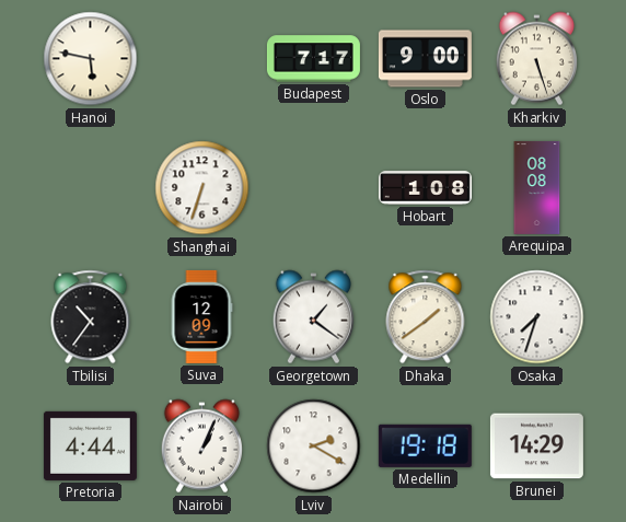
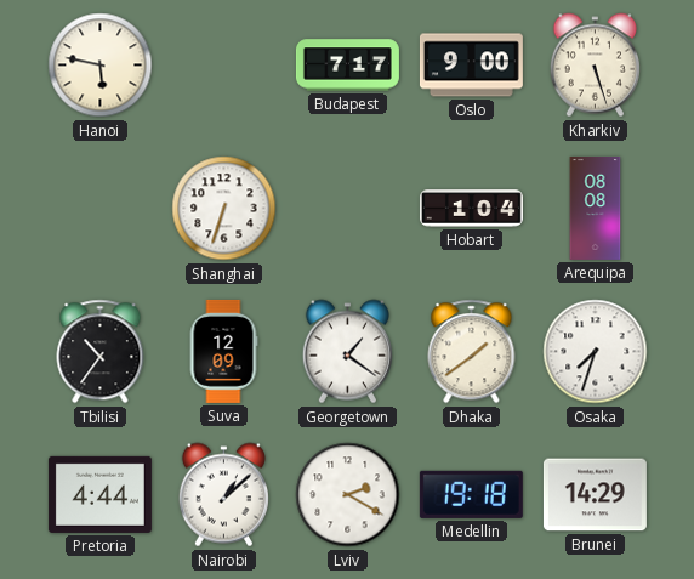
Hobart: 1:08 -> 1:04 (471, 209)
Nairobi: 1:04 -> 1:08 (223, 495)
